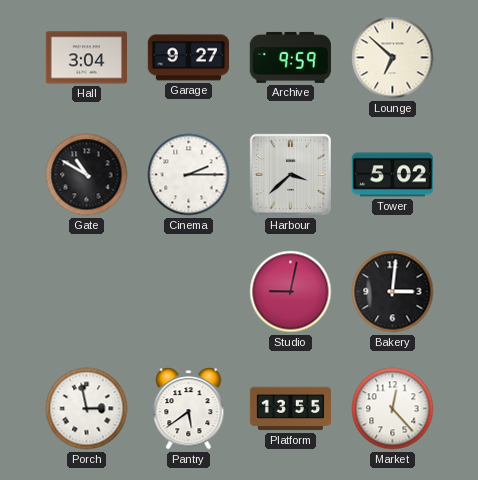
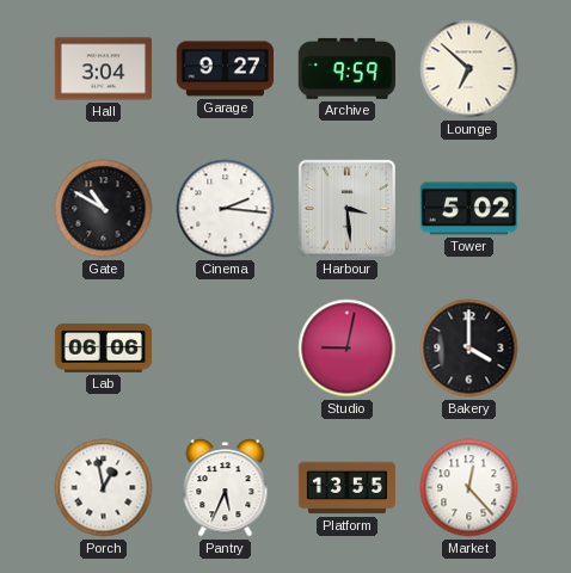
Cinema: 2:15 -> 2:16 (226, 209)
Harbour: 3:38 -> 3:29 (346, 208)
Lab: none -> 06:06 (103, 347)
Bakery: 3:01 -> 4:00 (469, 349)
Porch: 2:58 -> 12:58 (104, 488)
Pantry: 5:39 -> 5:34 (226, 488)
